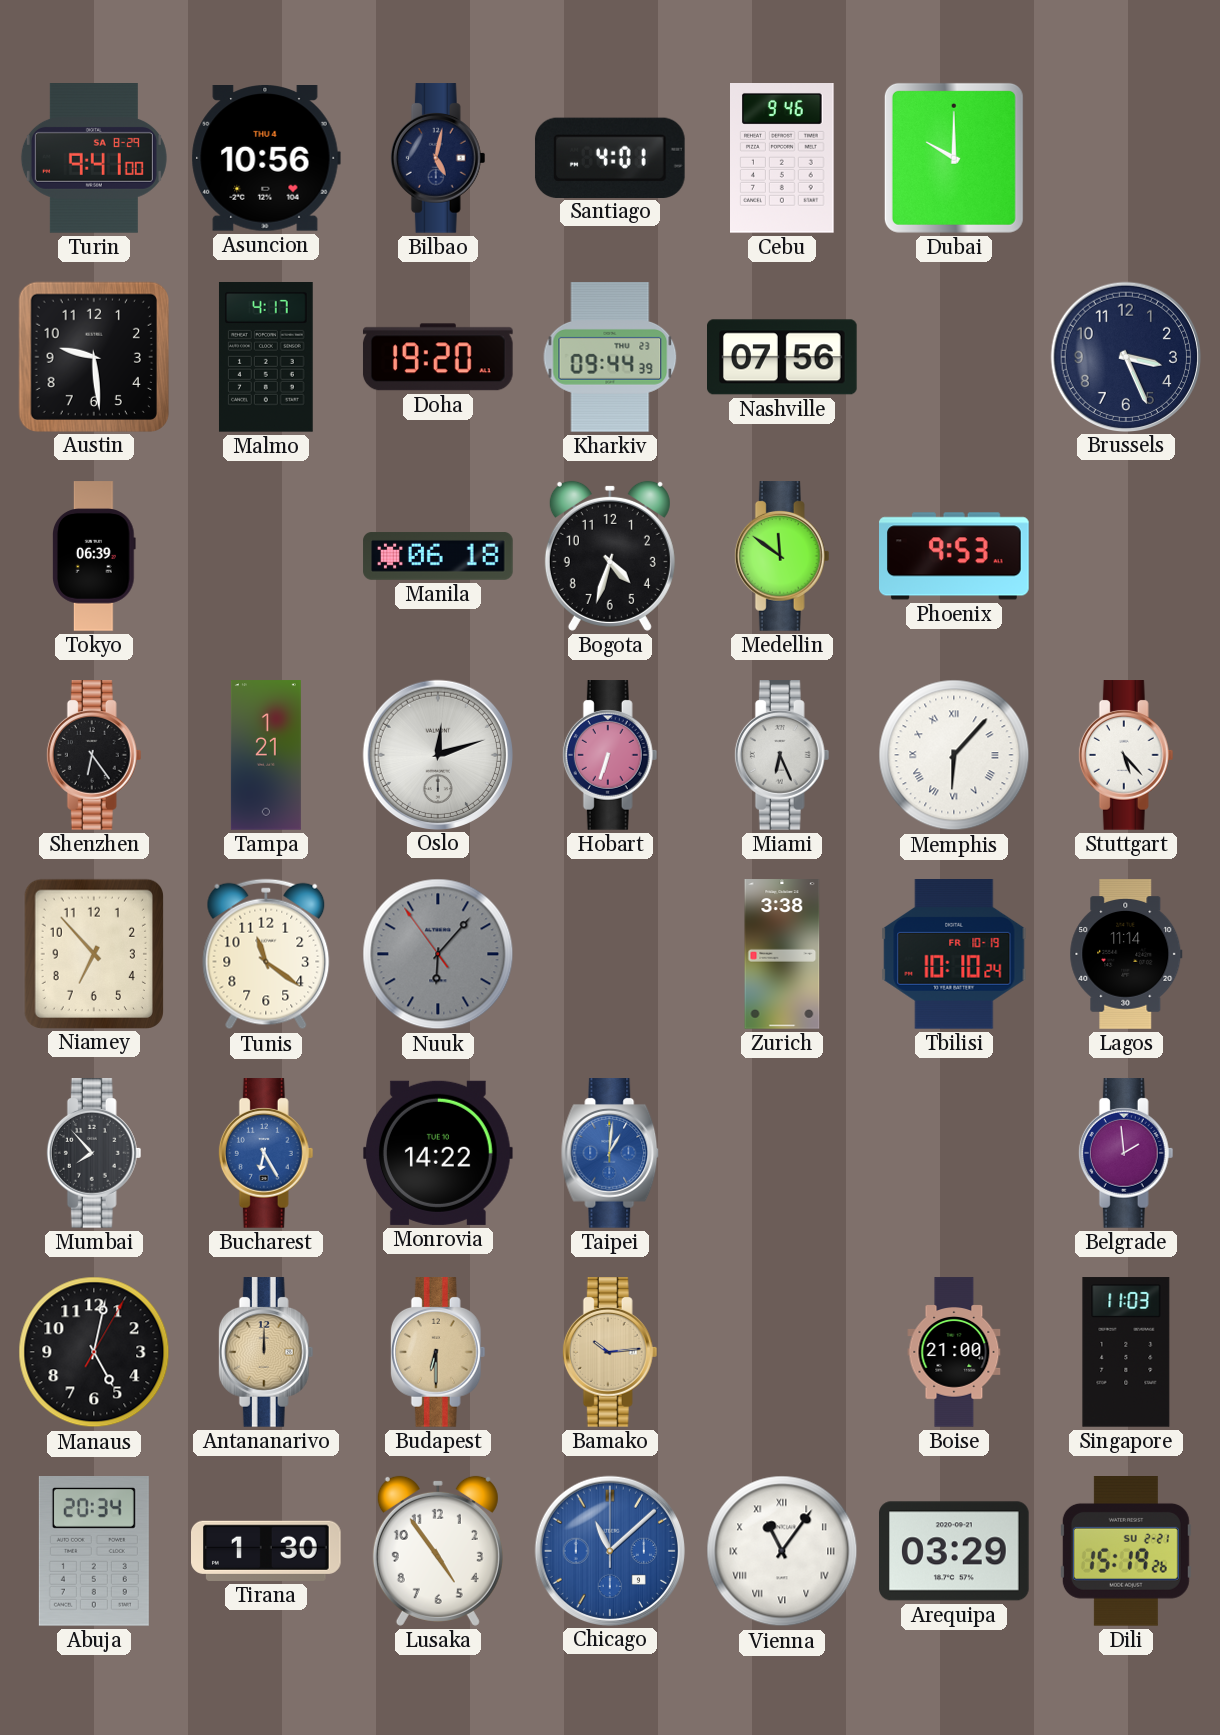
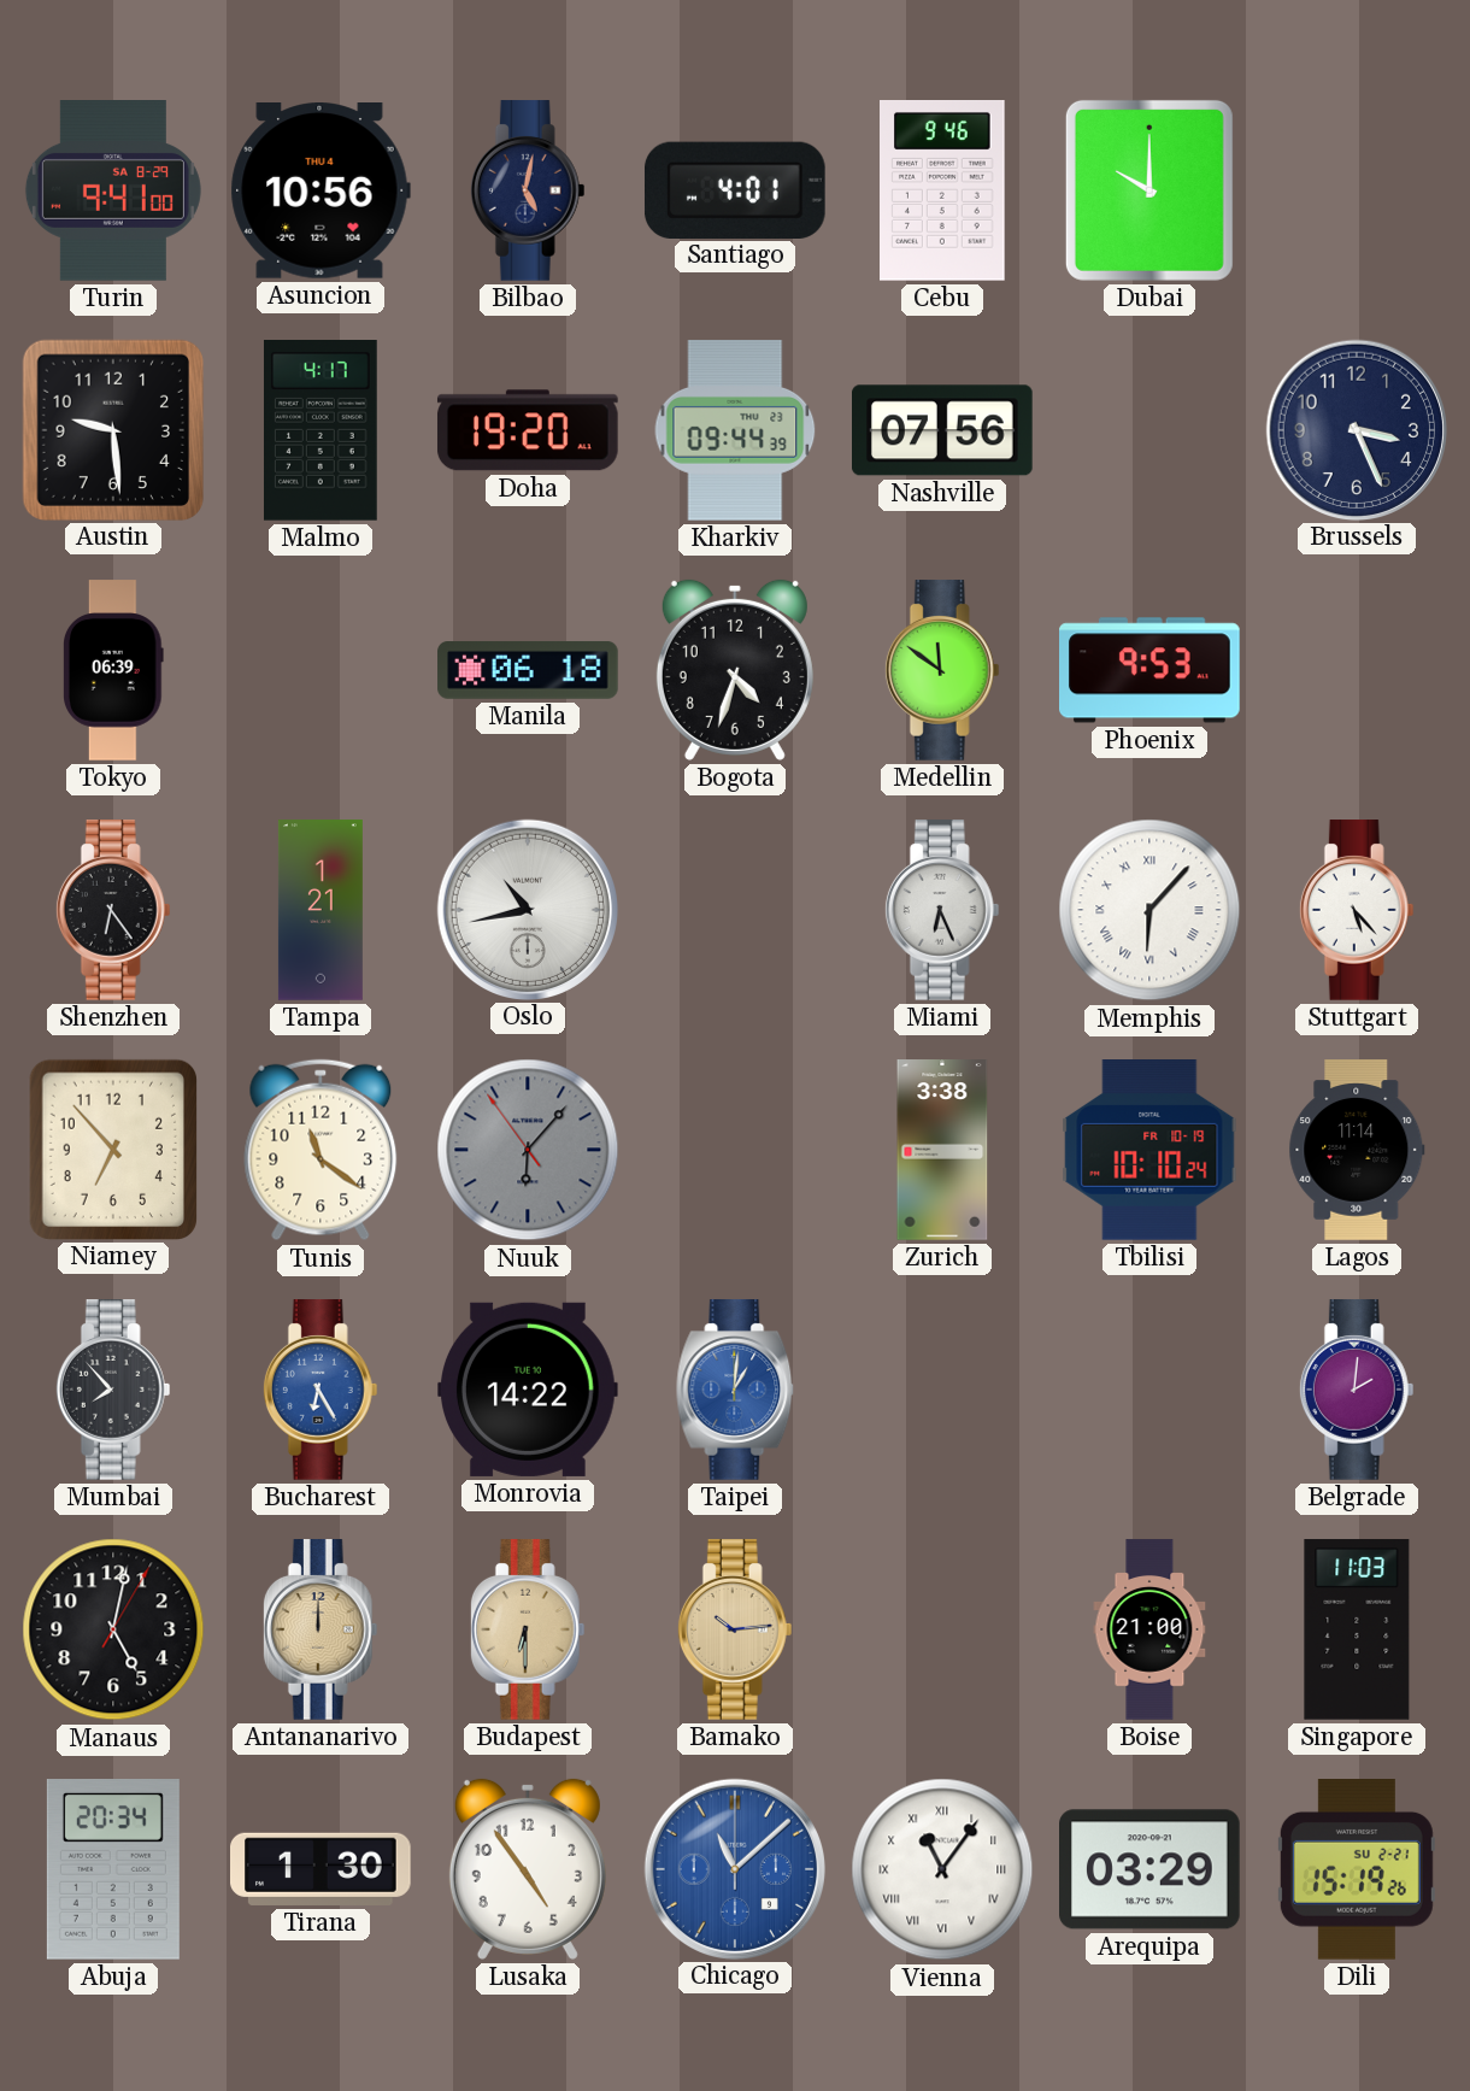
Oslo: 12:12 -> 10:43 (527, 909)
Hobart: 6:33 -> none (610, 755)
Belgrade: 1:59 -> 2:01 (1357, 1390)
